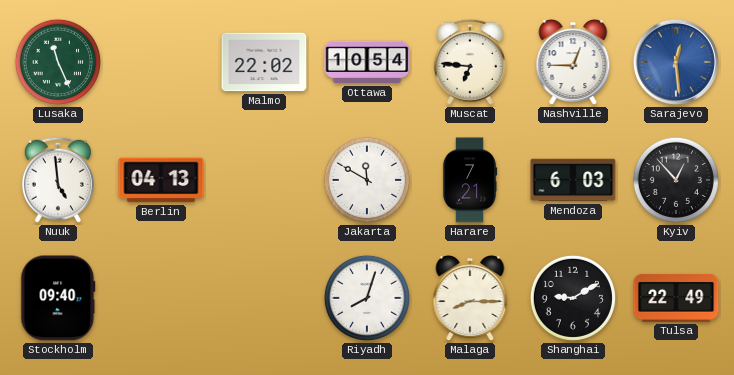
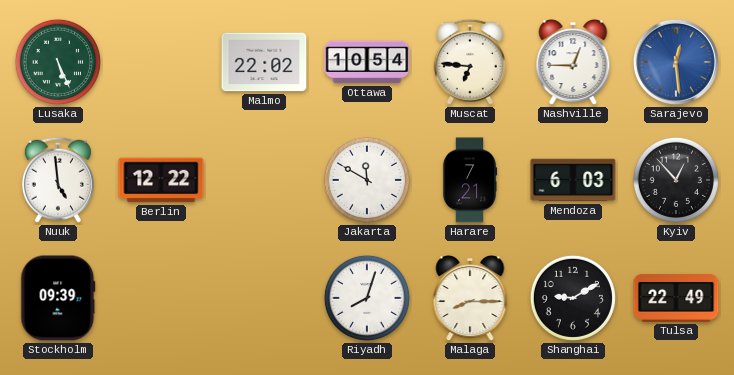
Lusaka: 11:26 -> 5:26 (58, 62)
Berlin: 04:13 -> 12:22 (161, 180)
Stockholm: 09:40 -> 09:39 (58, 298)
